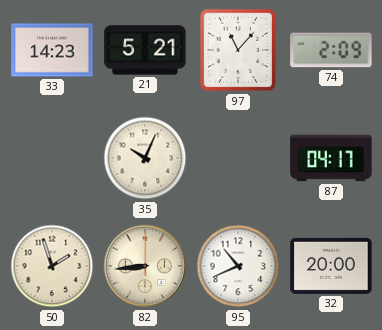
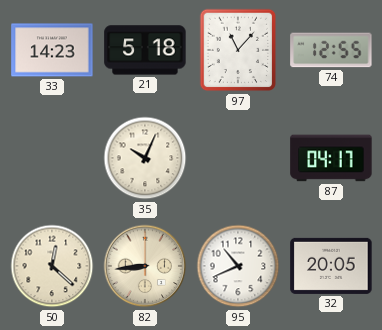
21: 5:21 -> 5:18 (145, 50)
74: 2:09 -> 12:55 (331, 50)
50: 1:57 -> 12:22 (52, 266)
32: 20:00 -> 20:05 (331, 266)
